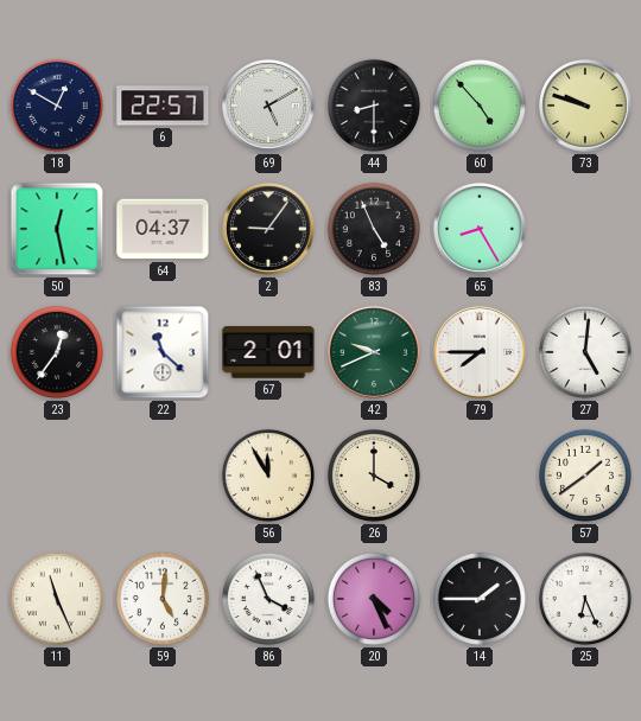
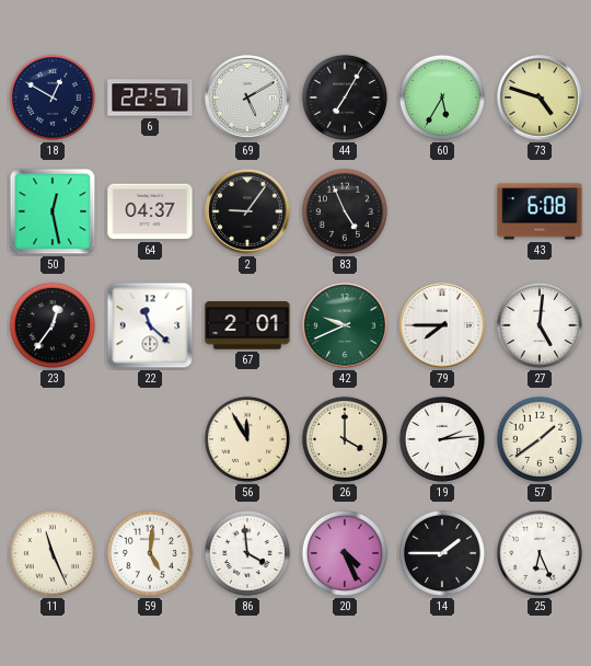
44: 8:30 -> 7:05 (345, 97)
60: 4:53 -> 5:35 (442, 97)
73: 9:48 -> 4:48 (541, 99)
65: 8:25 -> none (481, 230)
43: none -> 6:08 (540, 211)
19: none -> 2:14 (442, 439)
86: 3:56 -> 3:59 (247, 553)
